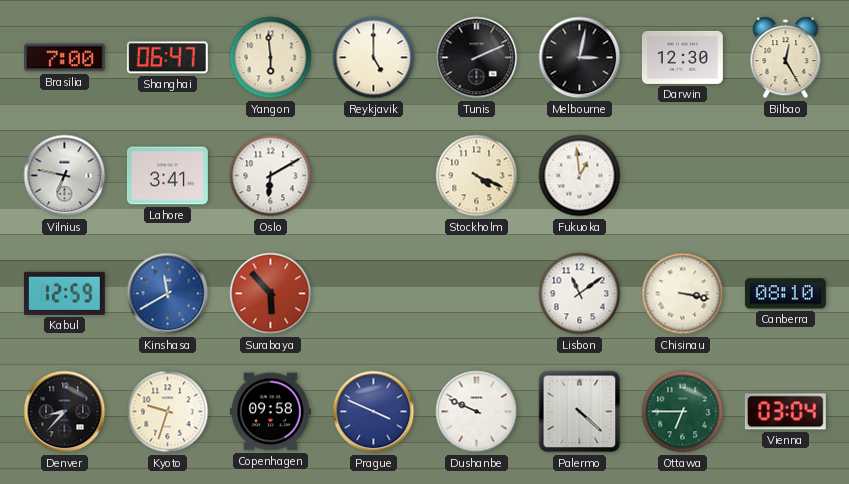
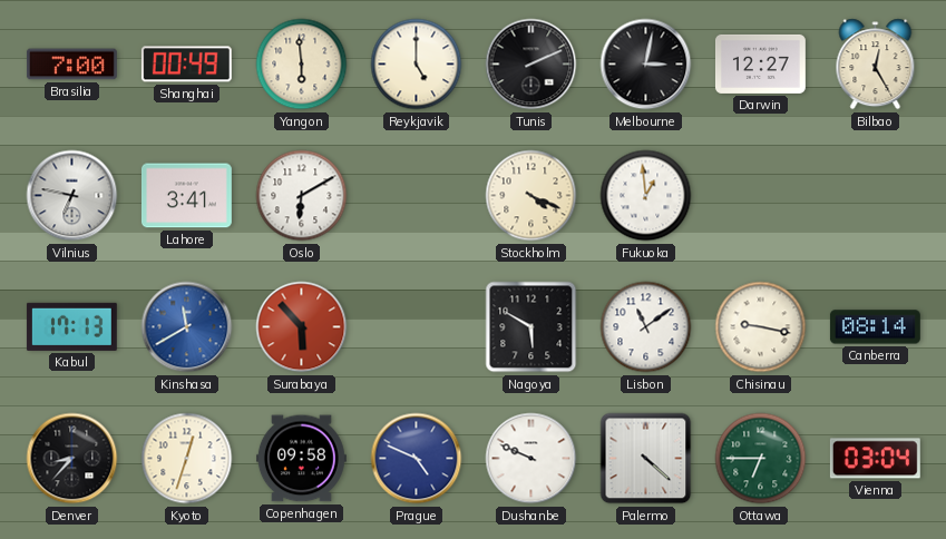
Shanghai: 06:47 -> 00:49 (186, 65)
Darwin: 12:30 -> 12:27 (760, 63)
Kabul: 12:59 -> 17:13 (71, 326)
Nagoya: none -> 5:50 (531, 327)
Chisinau: 3:17 -> 9:17 (761, 327)
Canberra: 08:10 -> 08:14 (875, 327)
Kyoto: 9:33 -> 12:33 (187, 459)
Prague: 3:49 -> 4:49 (417, 459)
